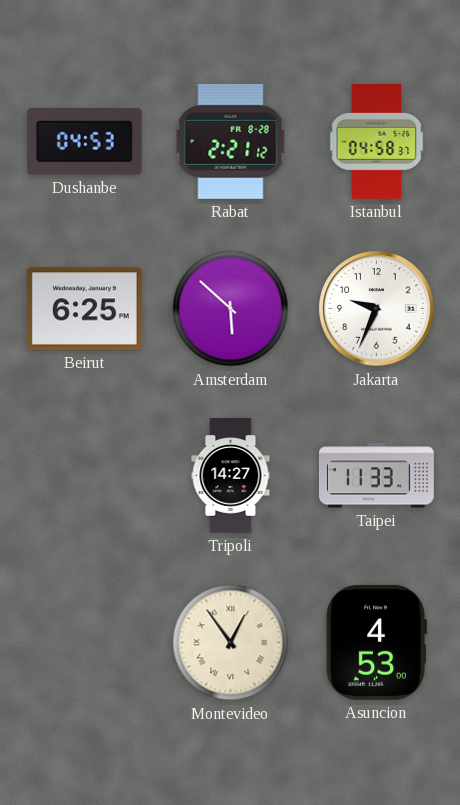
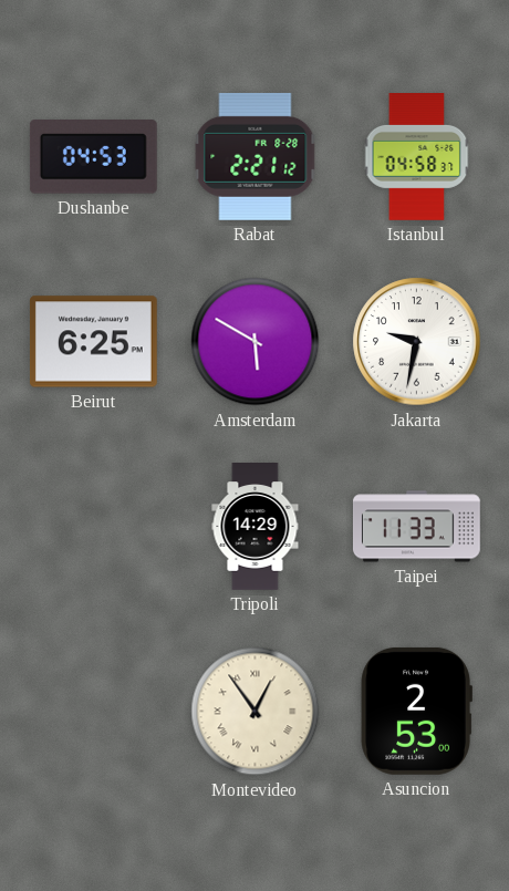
Amsterdam: 5:52 -> 5:50 (256, 342)
Jakarta: 9:34 -> 9:32 (417, 342)
Tripoli: 14:27 -> 14:29 (256, 527)
Asuncion: 4:53 -> 2:53 (416, 711)
